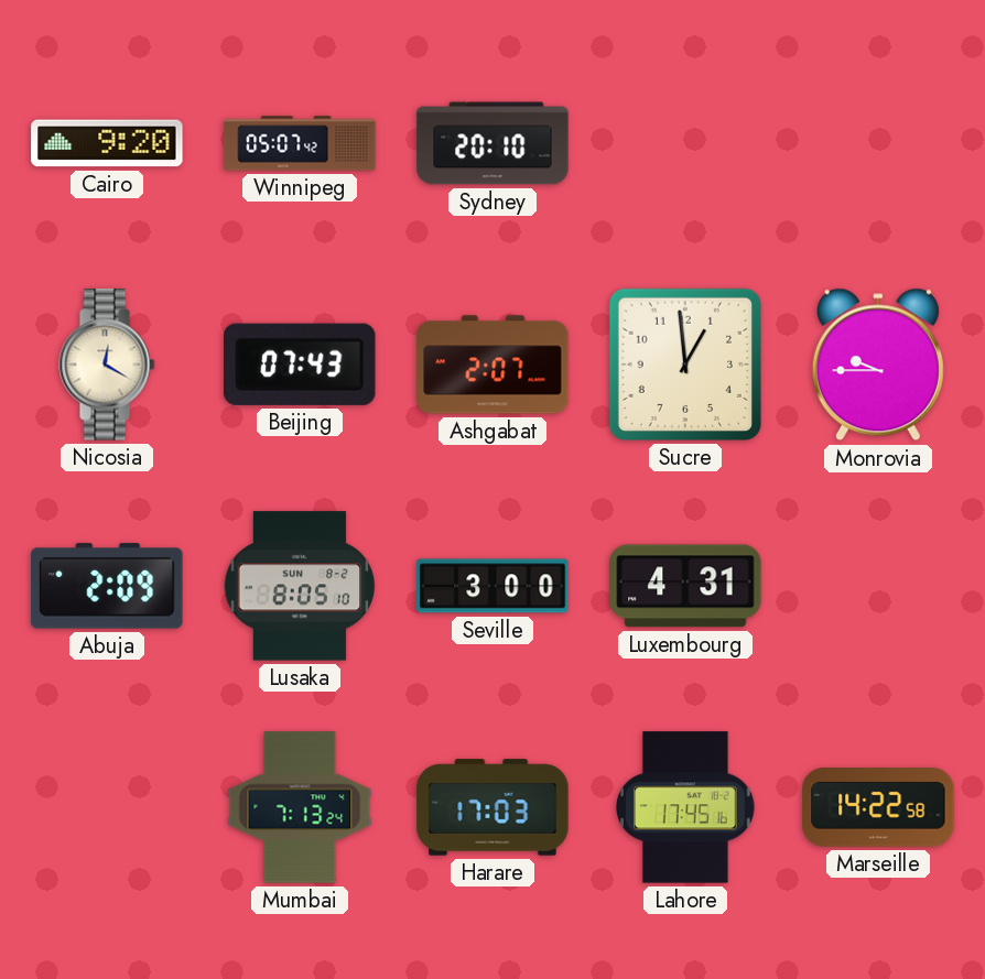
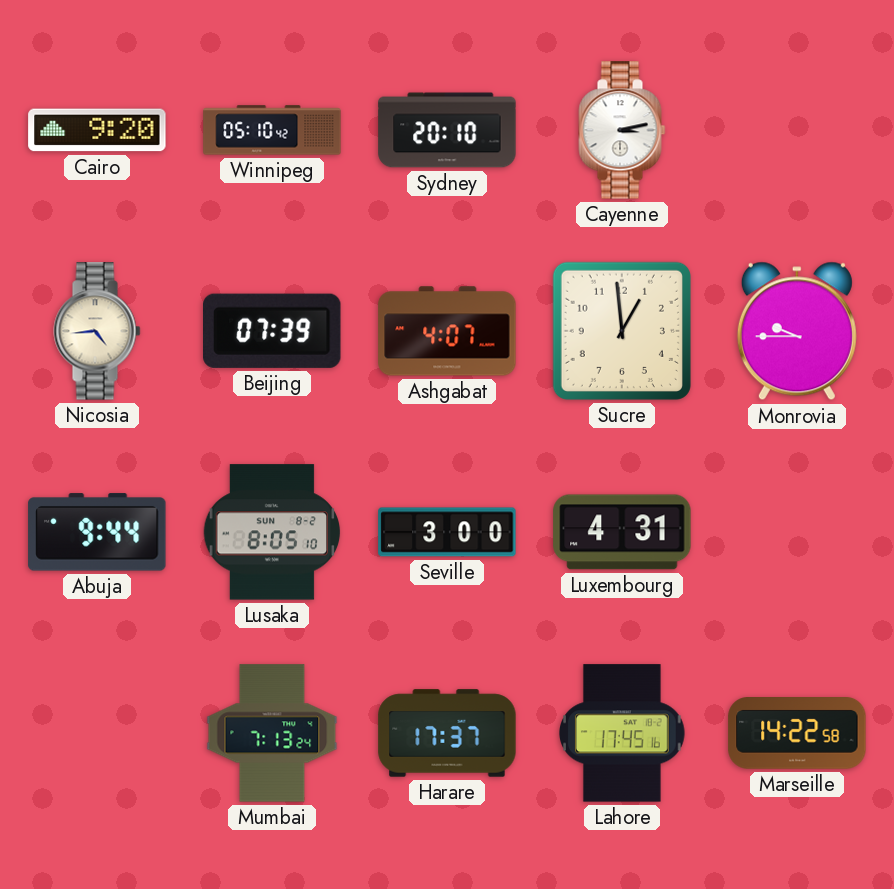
Winnipeg: 05:07 -> 05:10 (272, 130)
Cayenne: none -> 3:13 (622, 130)
Nicosia: 12:20 -> 4:44 (97, 331)
Beijing: 07:43 -> 07:39 (273, 331)
Ashgabat: 2:07 -> 4:07 (447, 331)
Abuja: 2:09 -> 9:44 (97, 532)
Harare: 17:03 -> 17:37 (447, 733)
